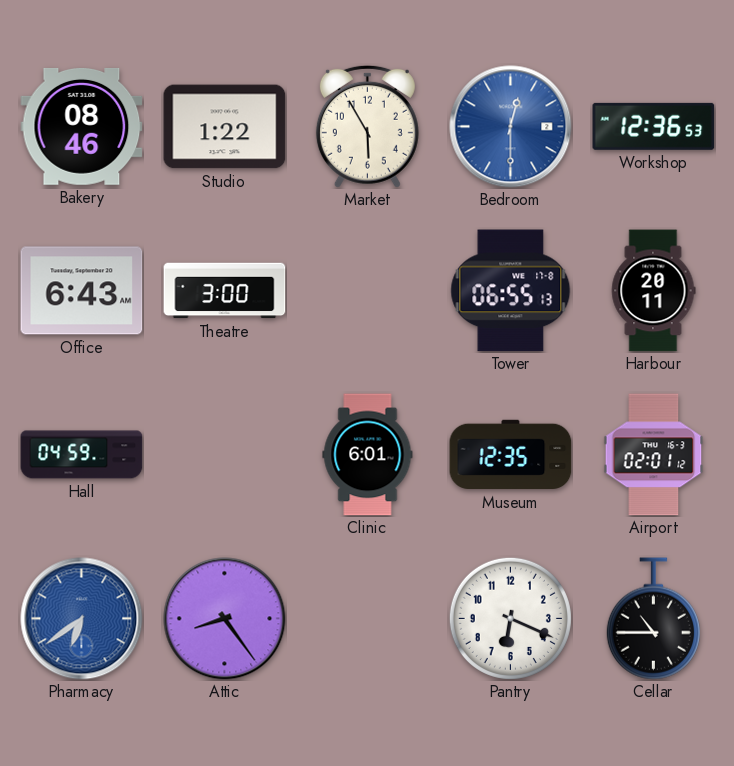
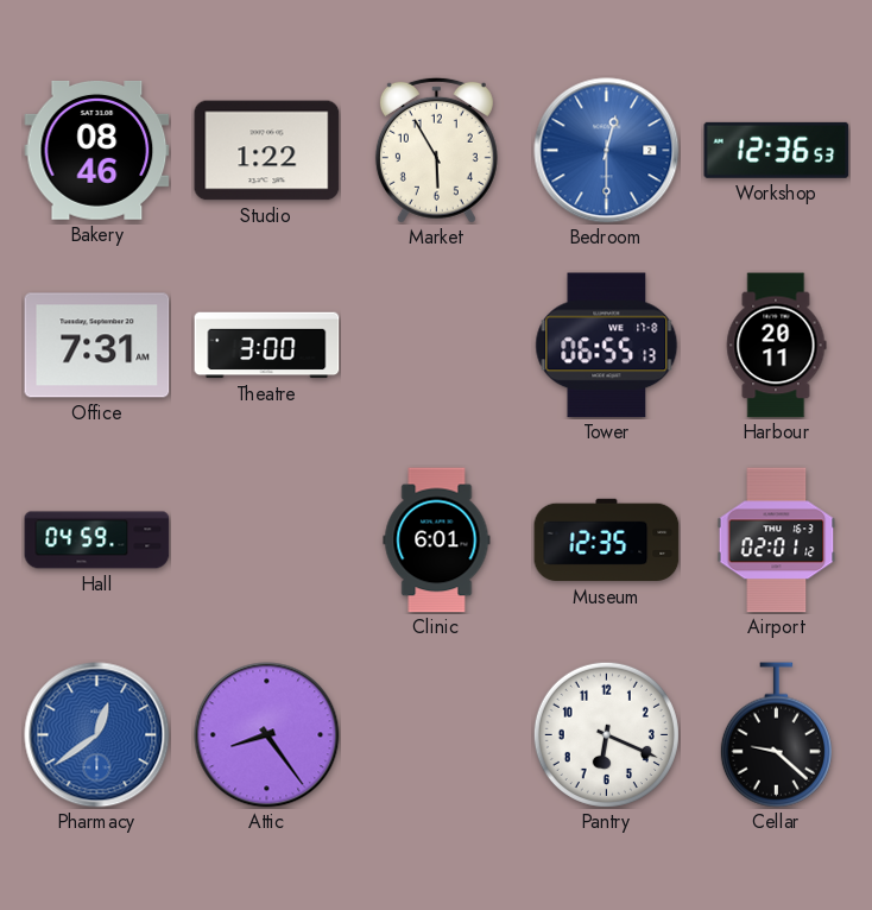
Office: 6:43 -> 7:31 (97, 346)
Pharmacy: 6:39 -> 12:39 (97, 735)
Cellar: 10:45 -> 9:22 (776, 735)
